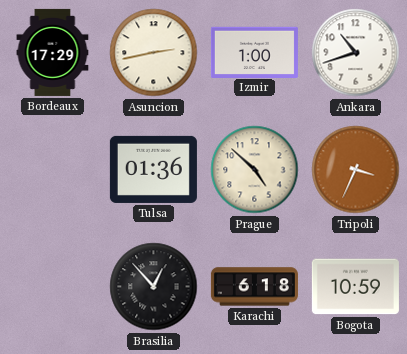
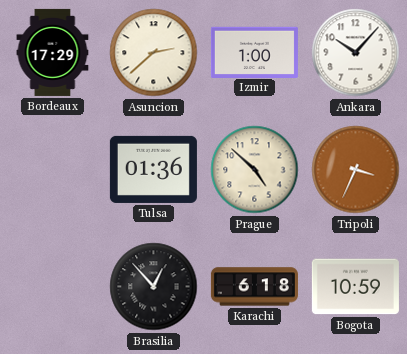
Asuncion: 2:43 -> 2:38 (154, 53)
Ankara: 10:42 -> 10:07 (356, 53)
